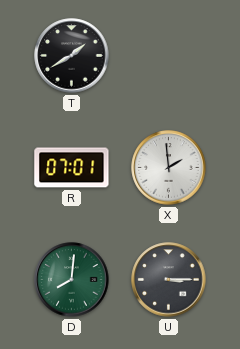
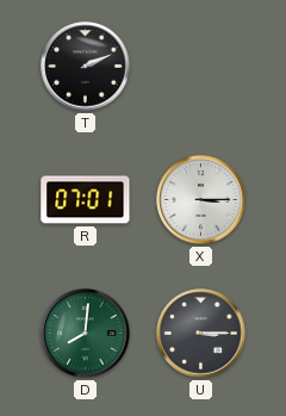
T: 1:40 -> 2:11 (86, 67)
X: 1:59 -> 3:15 (201, 200)
